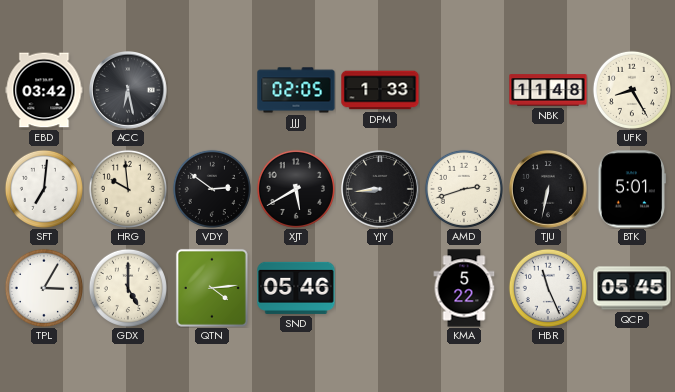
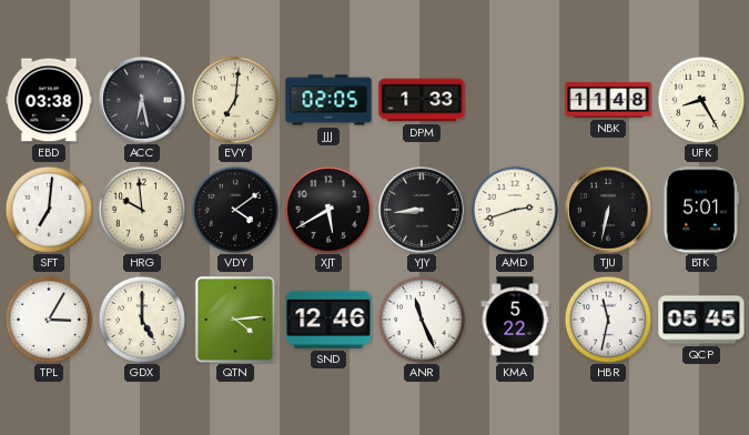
EBD: 03:42 -> 03:38 (49, 100)
EVY: none -> 7:01 (235, 100)
VDY: 2:51 -> 4:09 (235, 210)
SND: 05:46 -> 12:46 (328, 320)
ANR: none -> 11:26 (422, 320)
HBR: 11:26 -> 11:32 (608, 320)
